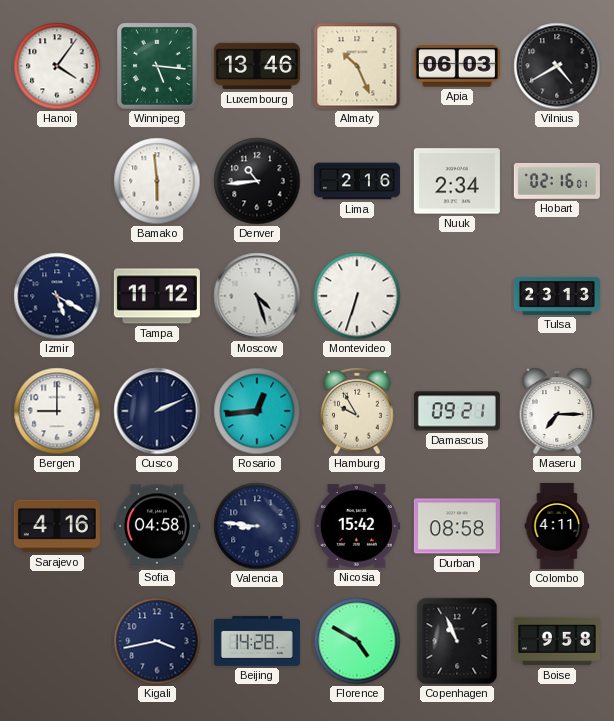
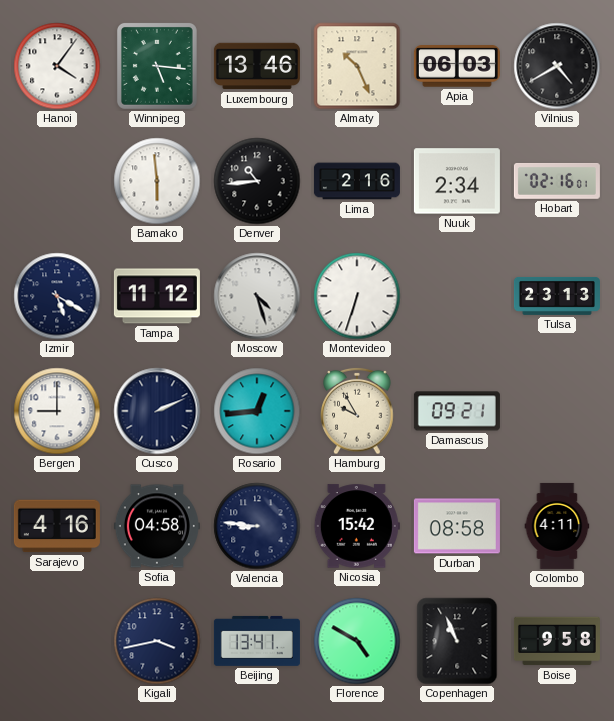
Maseru: 7:15 -> none (557, 411)
Beijing: 14:28 -> 13:41 (257, 641)
